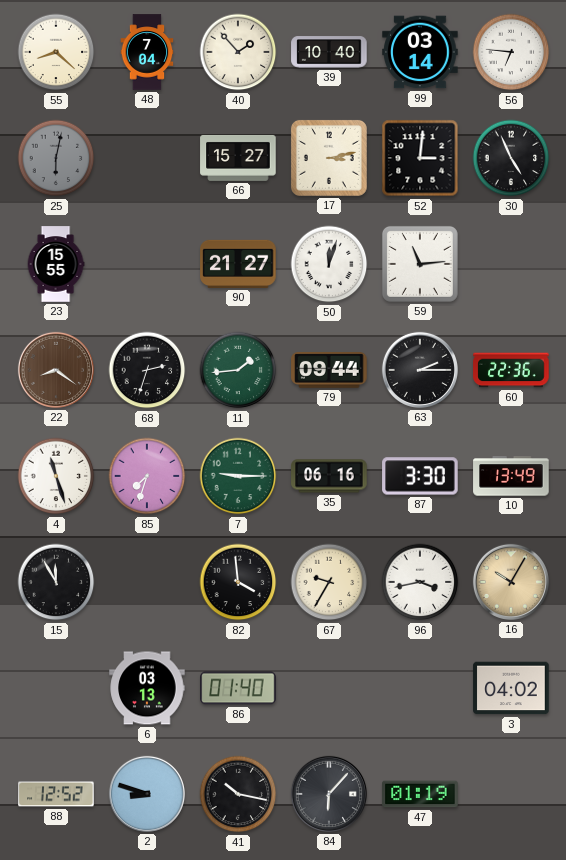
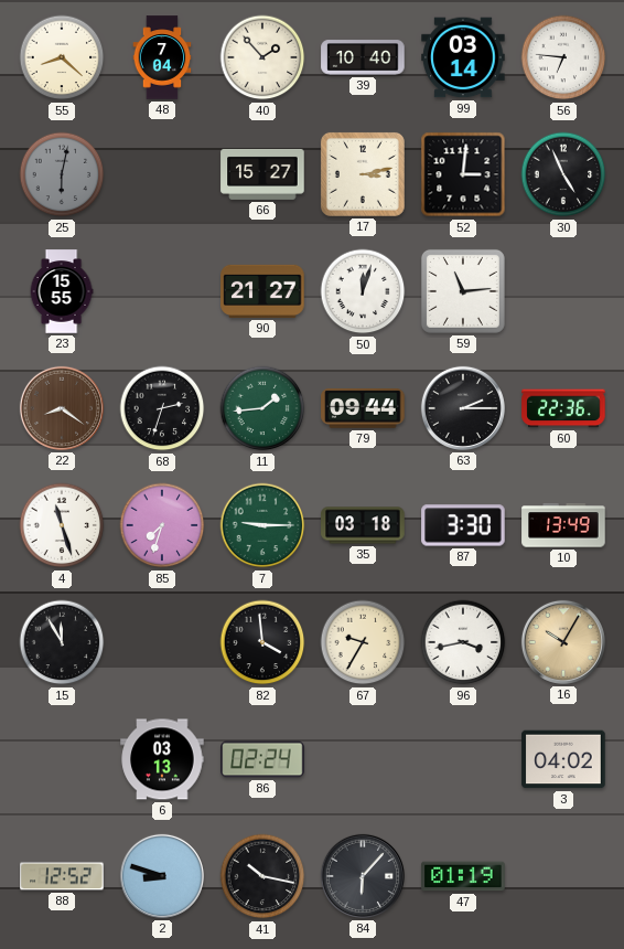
35: 06:16 -> 03:18 (363, 525)
86: 01:40 -> 02:24 (262, 759)
